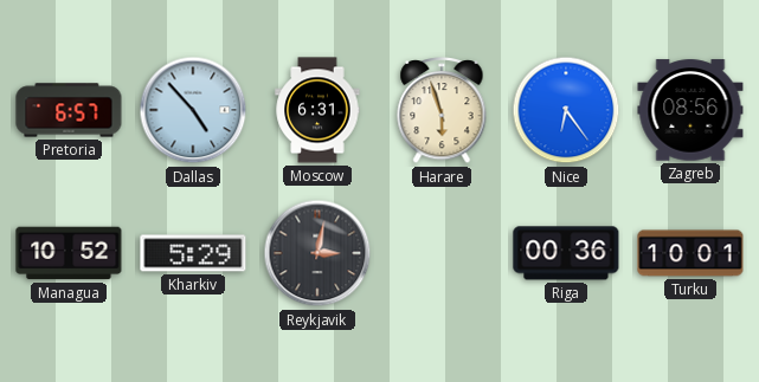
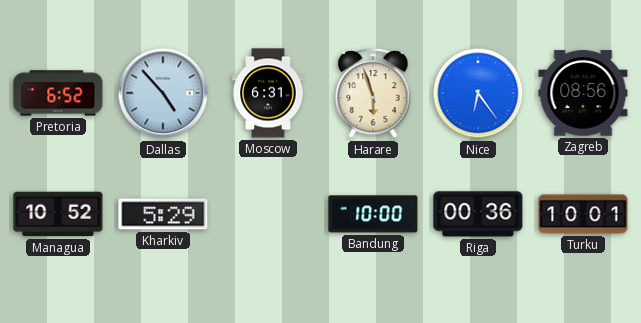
Pretoria: 6:57 -> 6:52 (58, 93)
Reykjavik: 3:02 -> none (317, 253)
Bandung: none -> 10:00 (373, 214)
